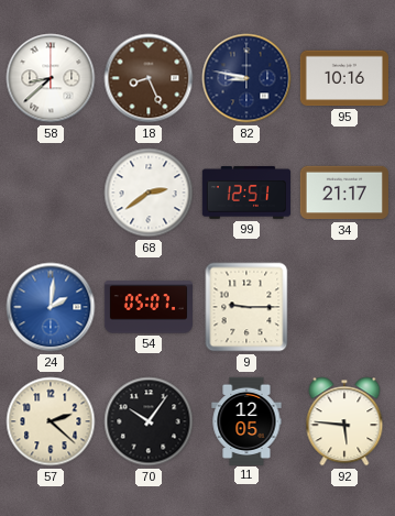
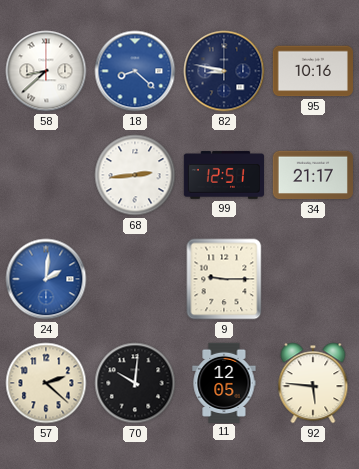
18: 8:26 -> 8:22 (135, 71)
18 dial: brown -> blue (135, 71)
68: 2:39 -> 2:44 (135, 175)
54: 05:07 -> none (147, 307)
70: 10:06 -> 10:01 (135, 383)
